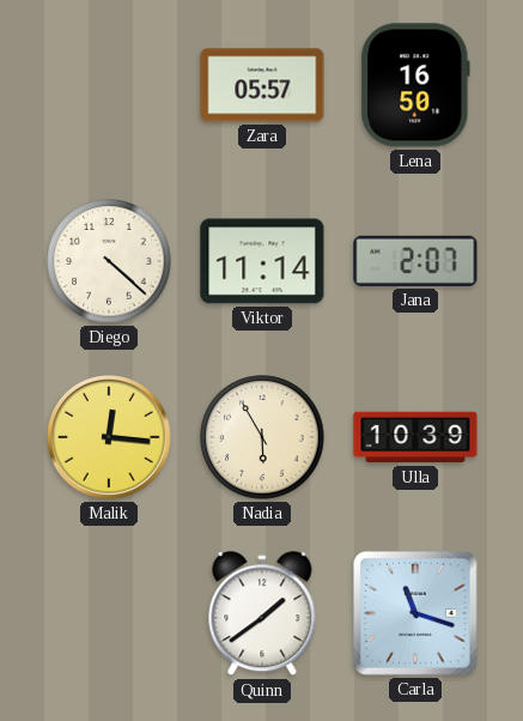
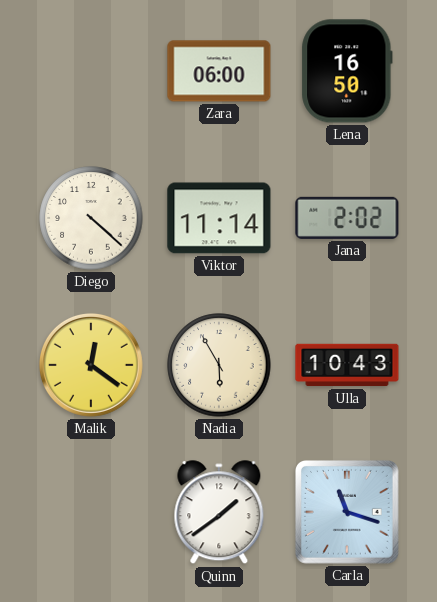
Zara: 05:57 -> 06:00 (219, 71)
Jana: 2:07 -> 2:02 (347, 218)
Malik: 12:16 -> 12:21 (91, 365)
Ulla: 10:39 -> 10:43 (347, 365)
